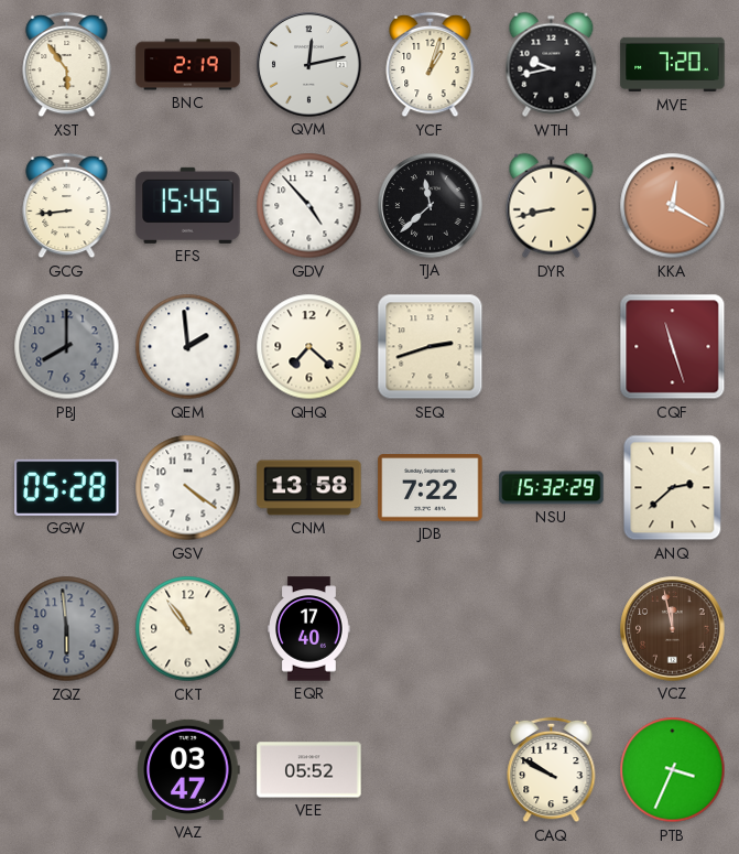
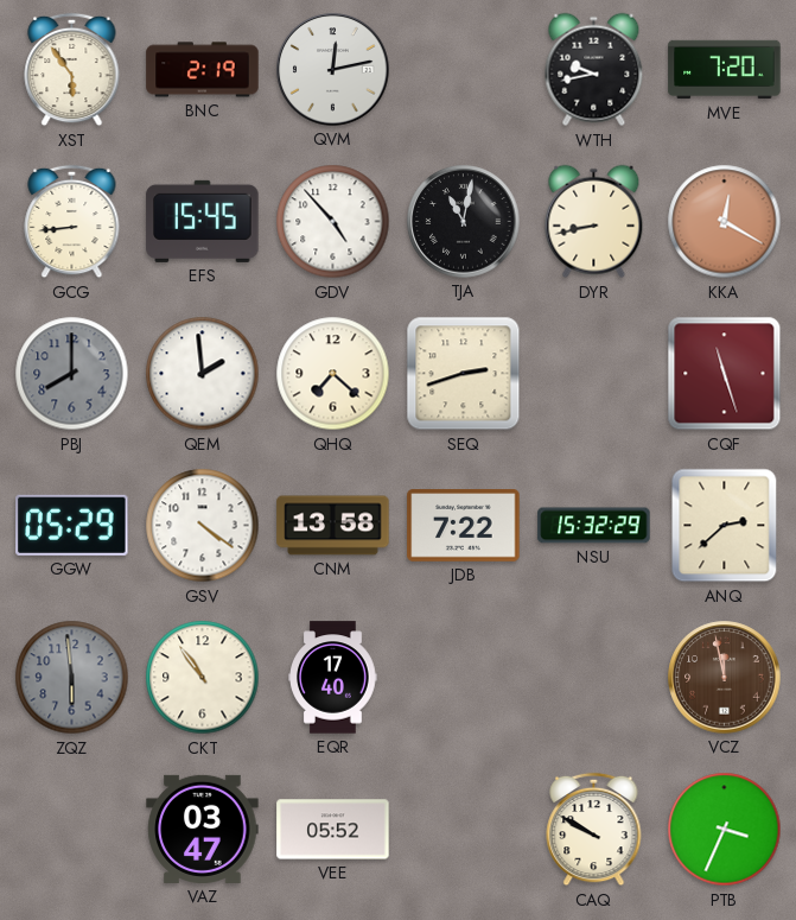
YCF: 1:03 -> none (431, 65)
TJA: 11:38 -> 11:02 (464, 222)
GGW: 05:28 -> 05:29 (72, 525)
